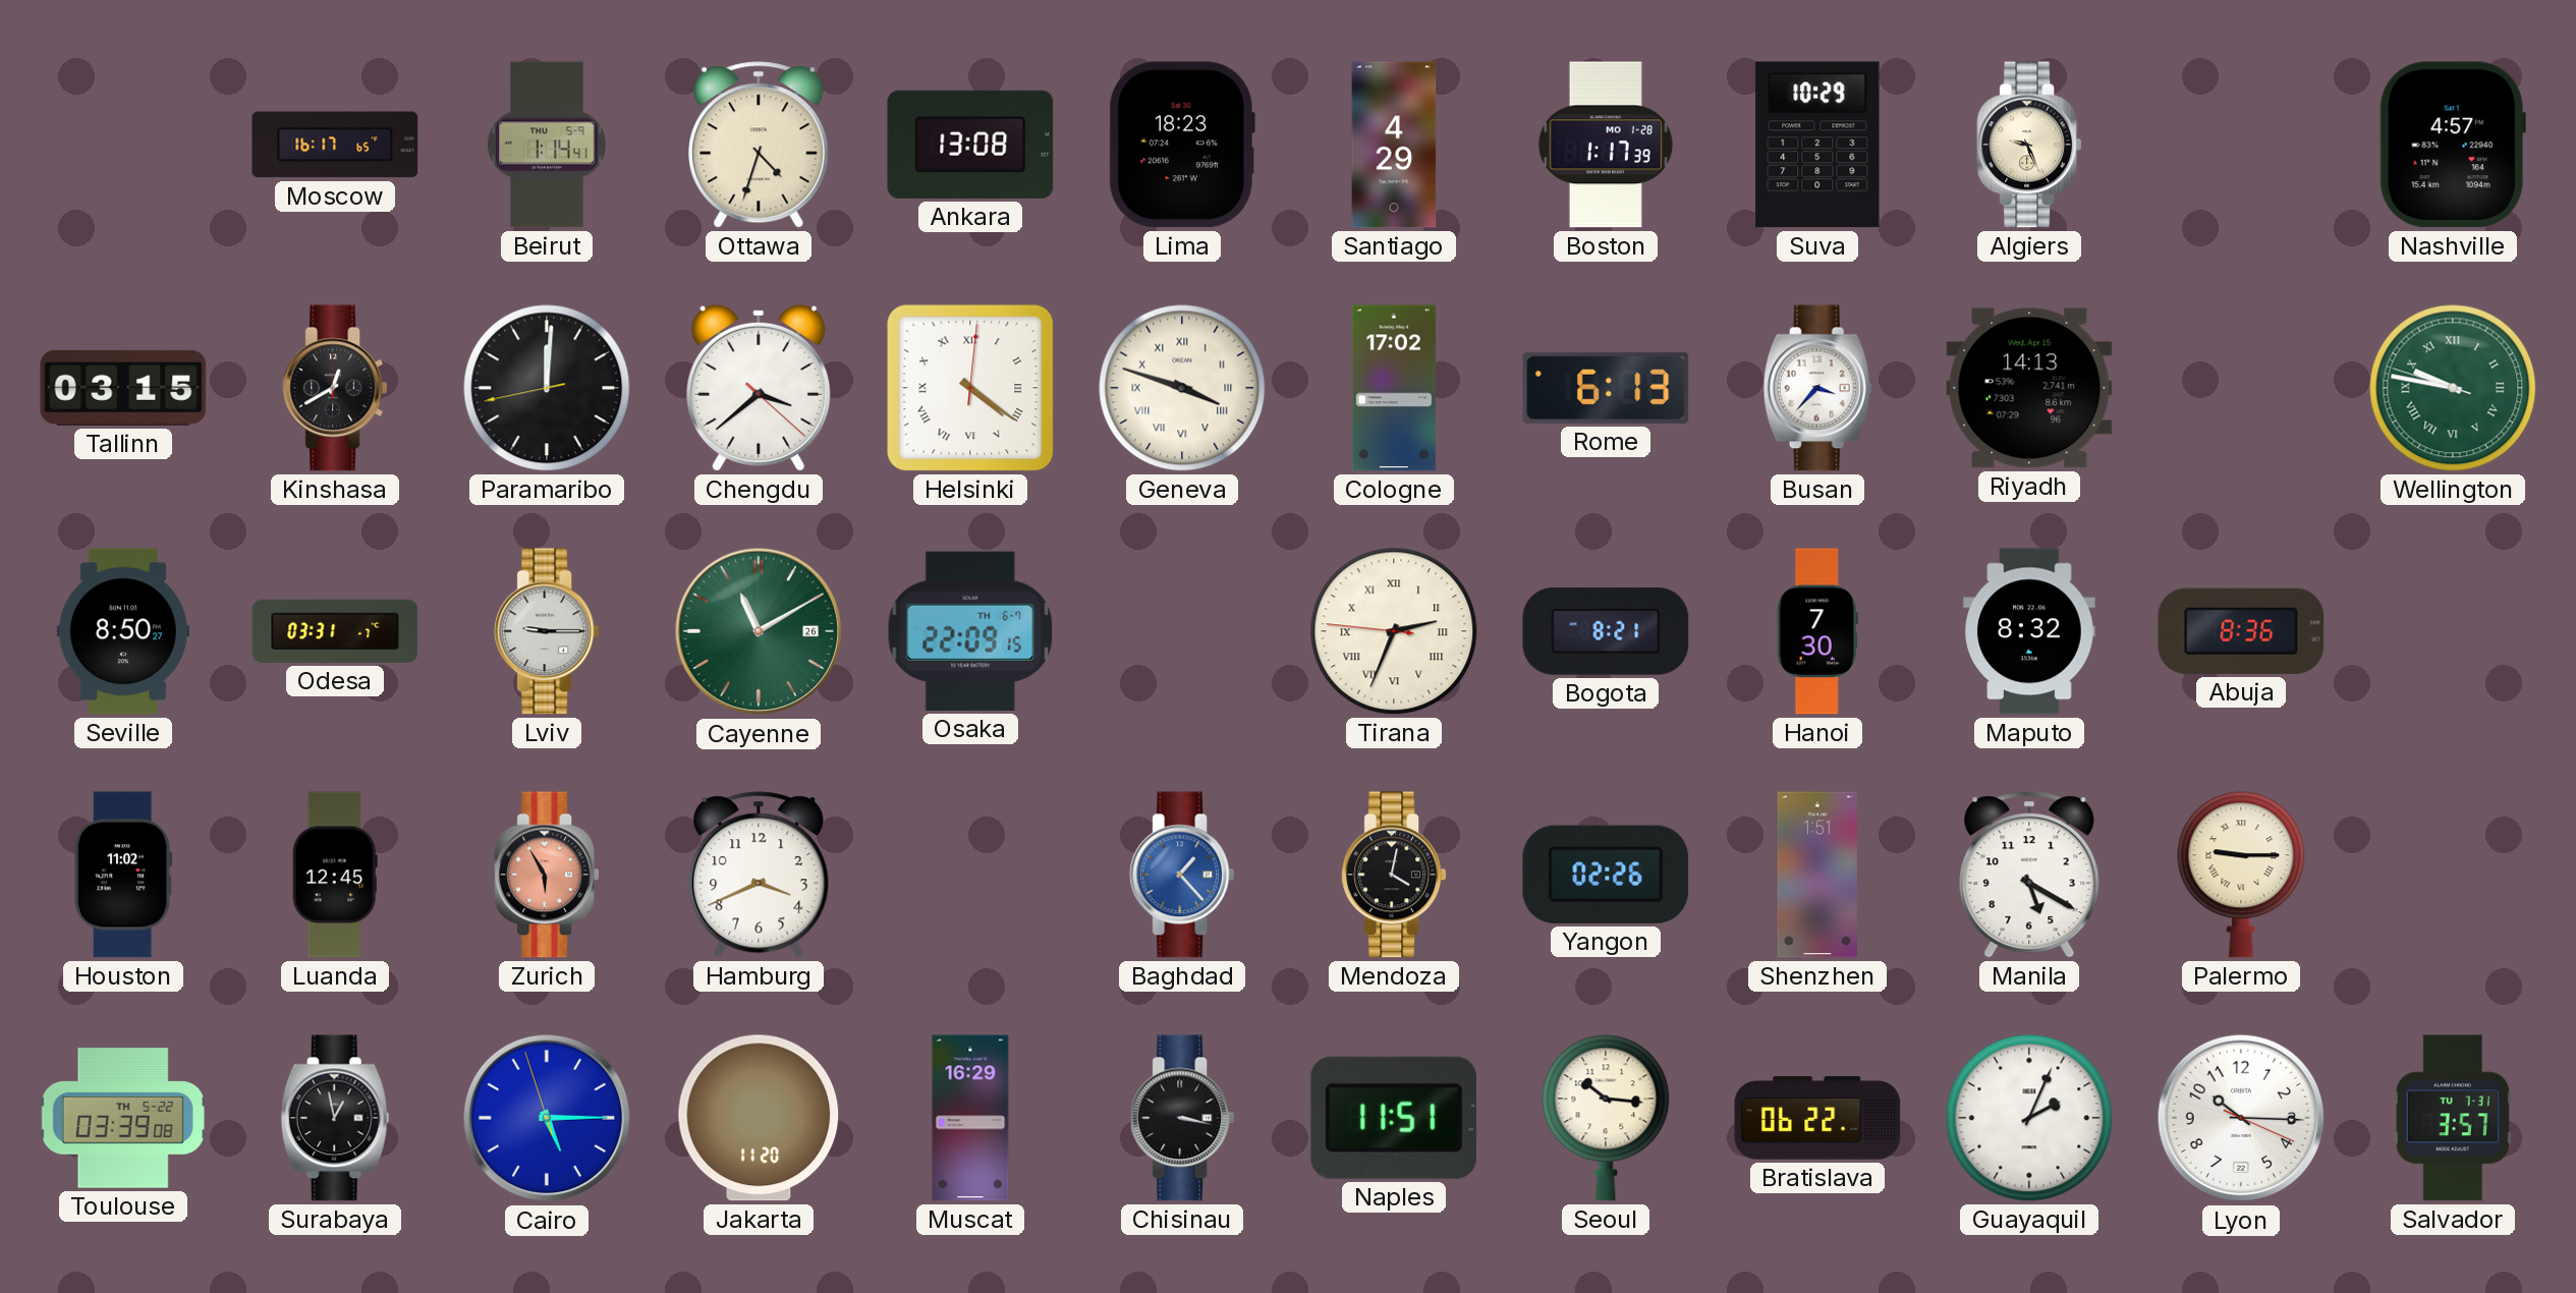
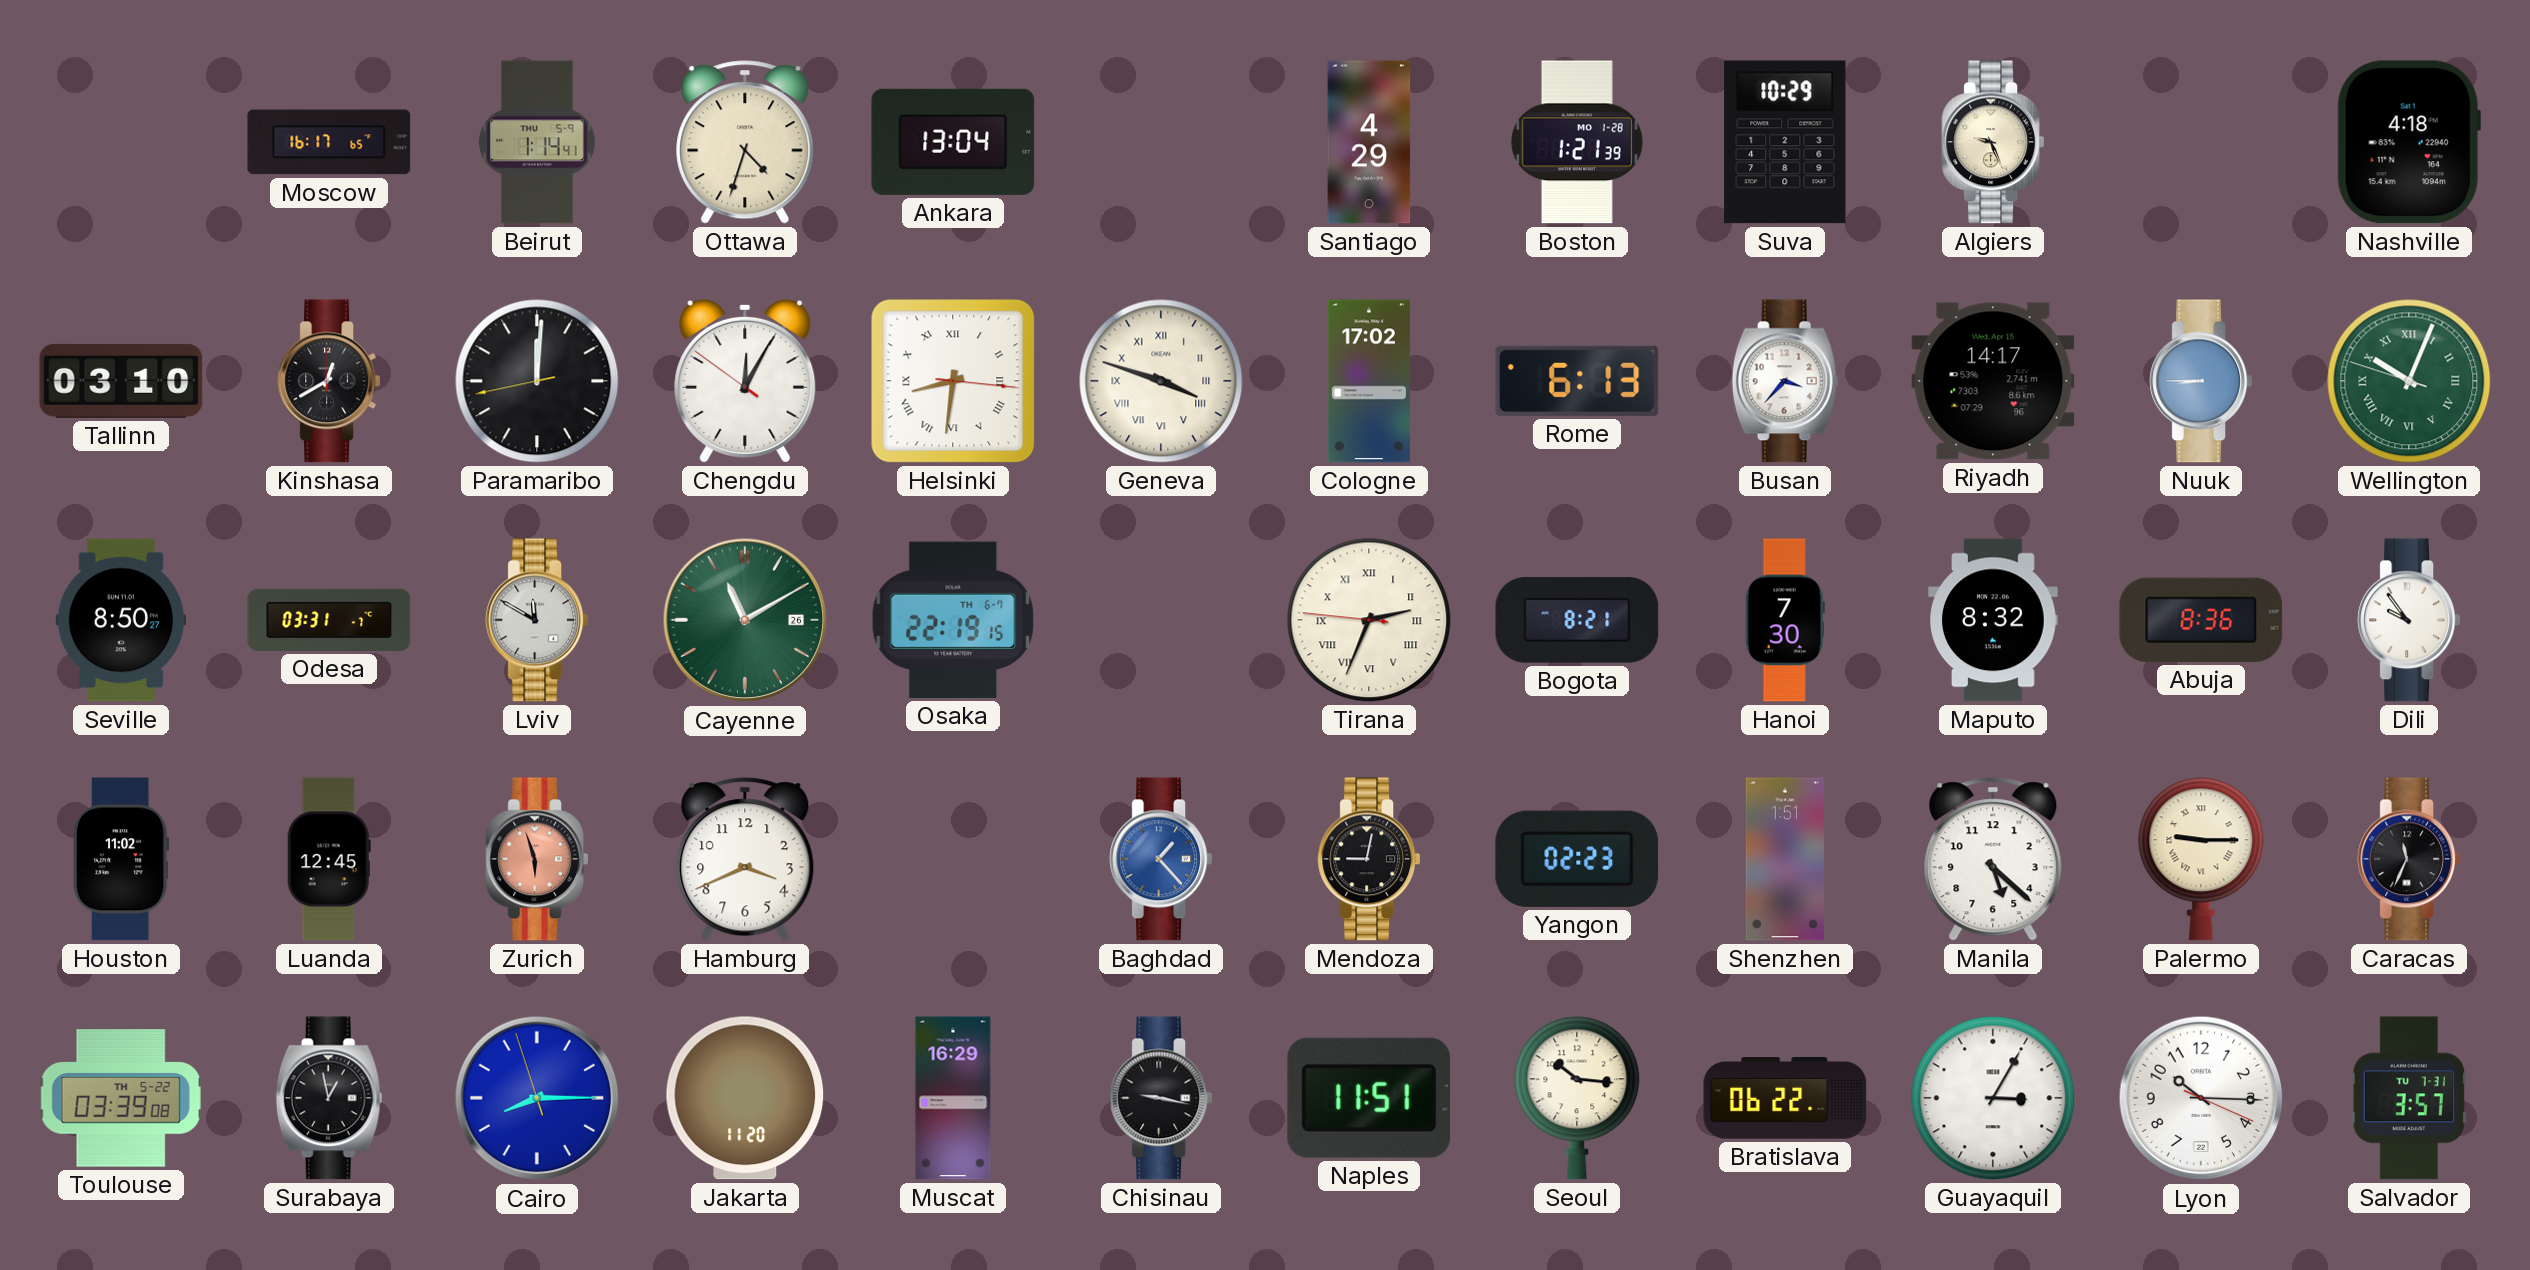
Ankara: 13:08 -> 13:04 (953, 142)
Lima: 18:23 -> none (1182, 145)
Boston: 1:17 -> 1:21 (1577, 142)
Nashville: 4:57 -> 4:18 (2409, 142)
Tallinn: 03:15 -> 03:10 (121, 381)
Chengdu: 3:38 -> 12:04 (745, 381)
Helsinki: 4:21 -> 8:31 (953, 381)
Riyadh: 14:13 -> 14:17 (1993, 381)
Nuuk: none -> 8:45 (2200, 381)
Wellington: 9:46 -> 10:03 (2409, 381)
Lviv: 9:15 -> 11:50 (536, 620)
Osaka: 22:09 -> 22:19 (953, 620)
Dili: none -> 9:54 (2408, 620)
Zurich: 5:55 -> 5:57 (536, 859)
Mendoza: 4:02 -> 9:02 (1368, 859)
Yangon: 02:26 -> 02:23 (1577, 859)
Manila: 5:20 -> 5:22 (1993, 859)
Caracas: none -> 11:34 (2408, 859)
Cairo: 5:14 -> 8:14 (537, 1098)
Chisinau: 3:17 -> 9:17 (1160, 1098)
Guayaquil: 2:04 -> 3:05 (1993, 1098)
